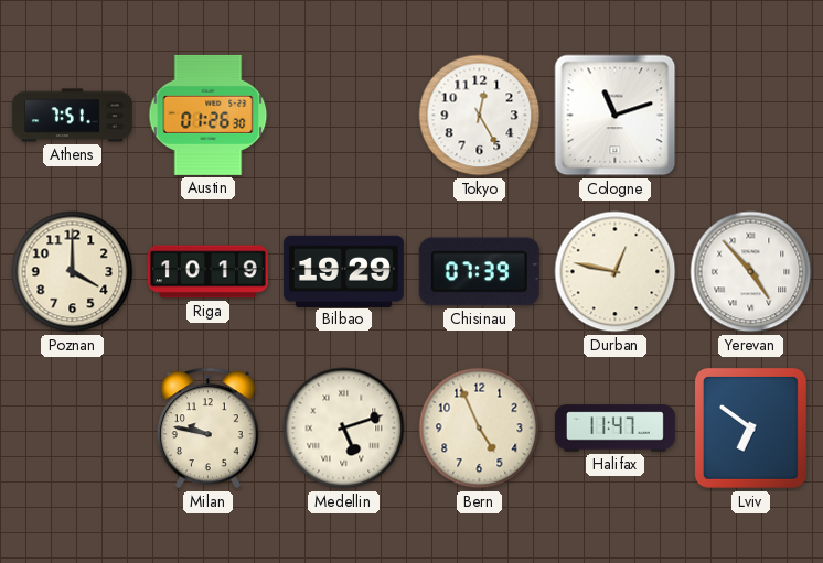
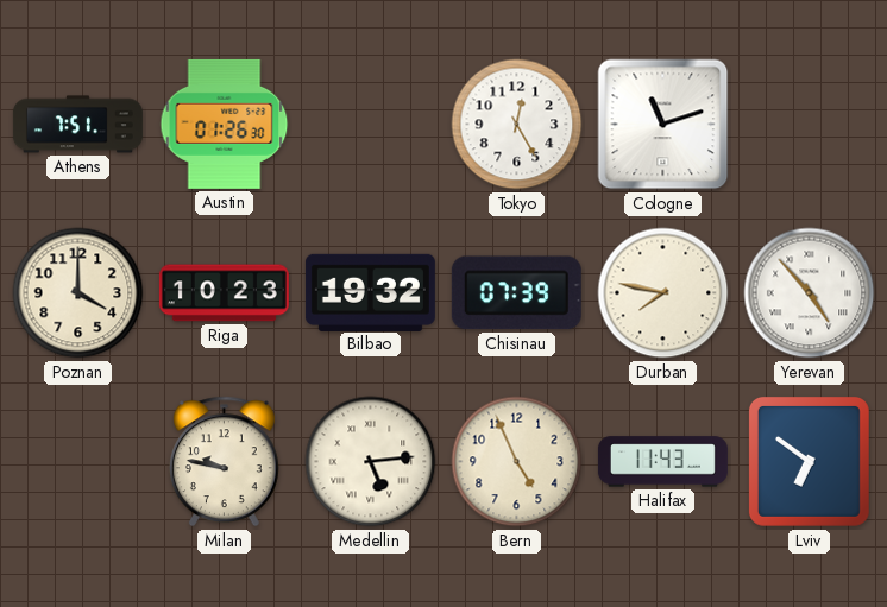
Riga: 10:19 -> 10:23 (224, 293)
Bilbao: 19:29 -> 19:32 (370, 292)
Durban: 12:47 -> 7:47 (663, 293)
Medellin: 5:12 -> 5:14 (371, 462)
Halifax: 11:47 -> 11:43 (662, 462)
